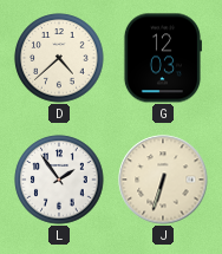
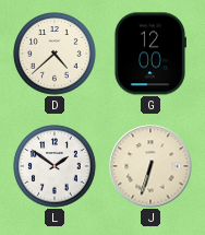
G: 12:03 -> 12:00 (149, 54)
L: 1:54 -> 1:51 (55, 166)
